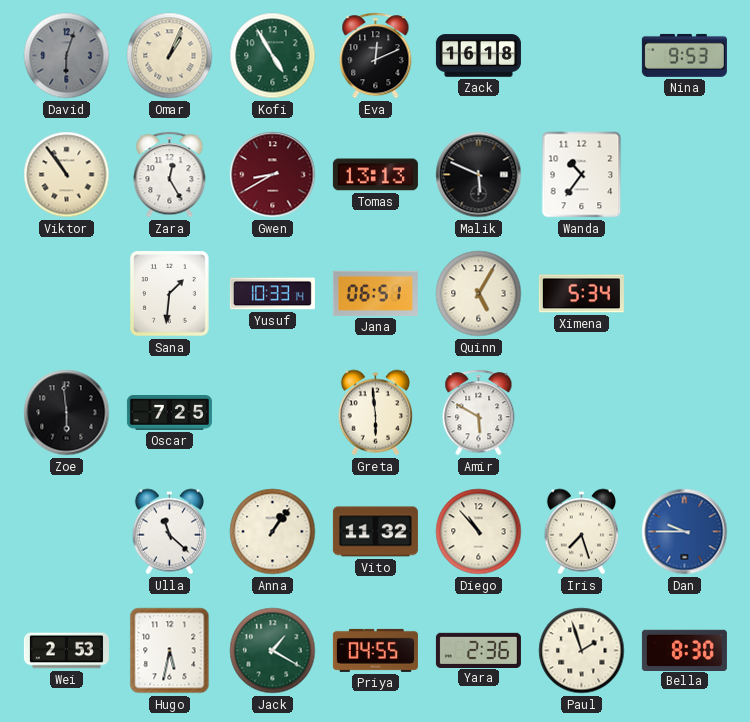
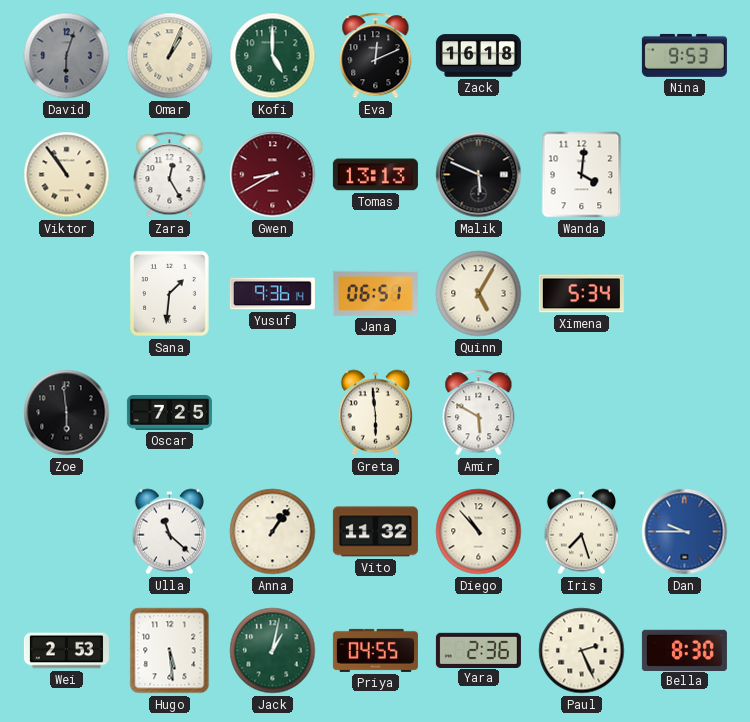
Kofi: 4:55 -> 5:00 (273, 56)
Wanda: 10:36 -> 4:01 (582, 175)
Yusuf: 10:33 -> 9:36 (272, 294)
Hugo: 5:32 -> 5:29 (170, 651)
Jack: 1:20 -> 1:02 (273, 651)
Paul: 1:57 -> 2:26 (582, 651)
